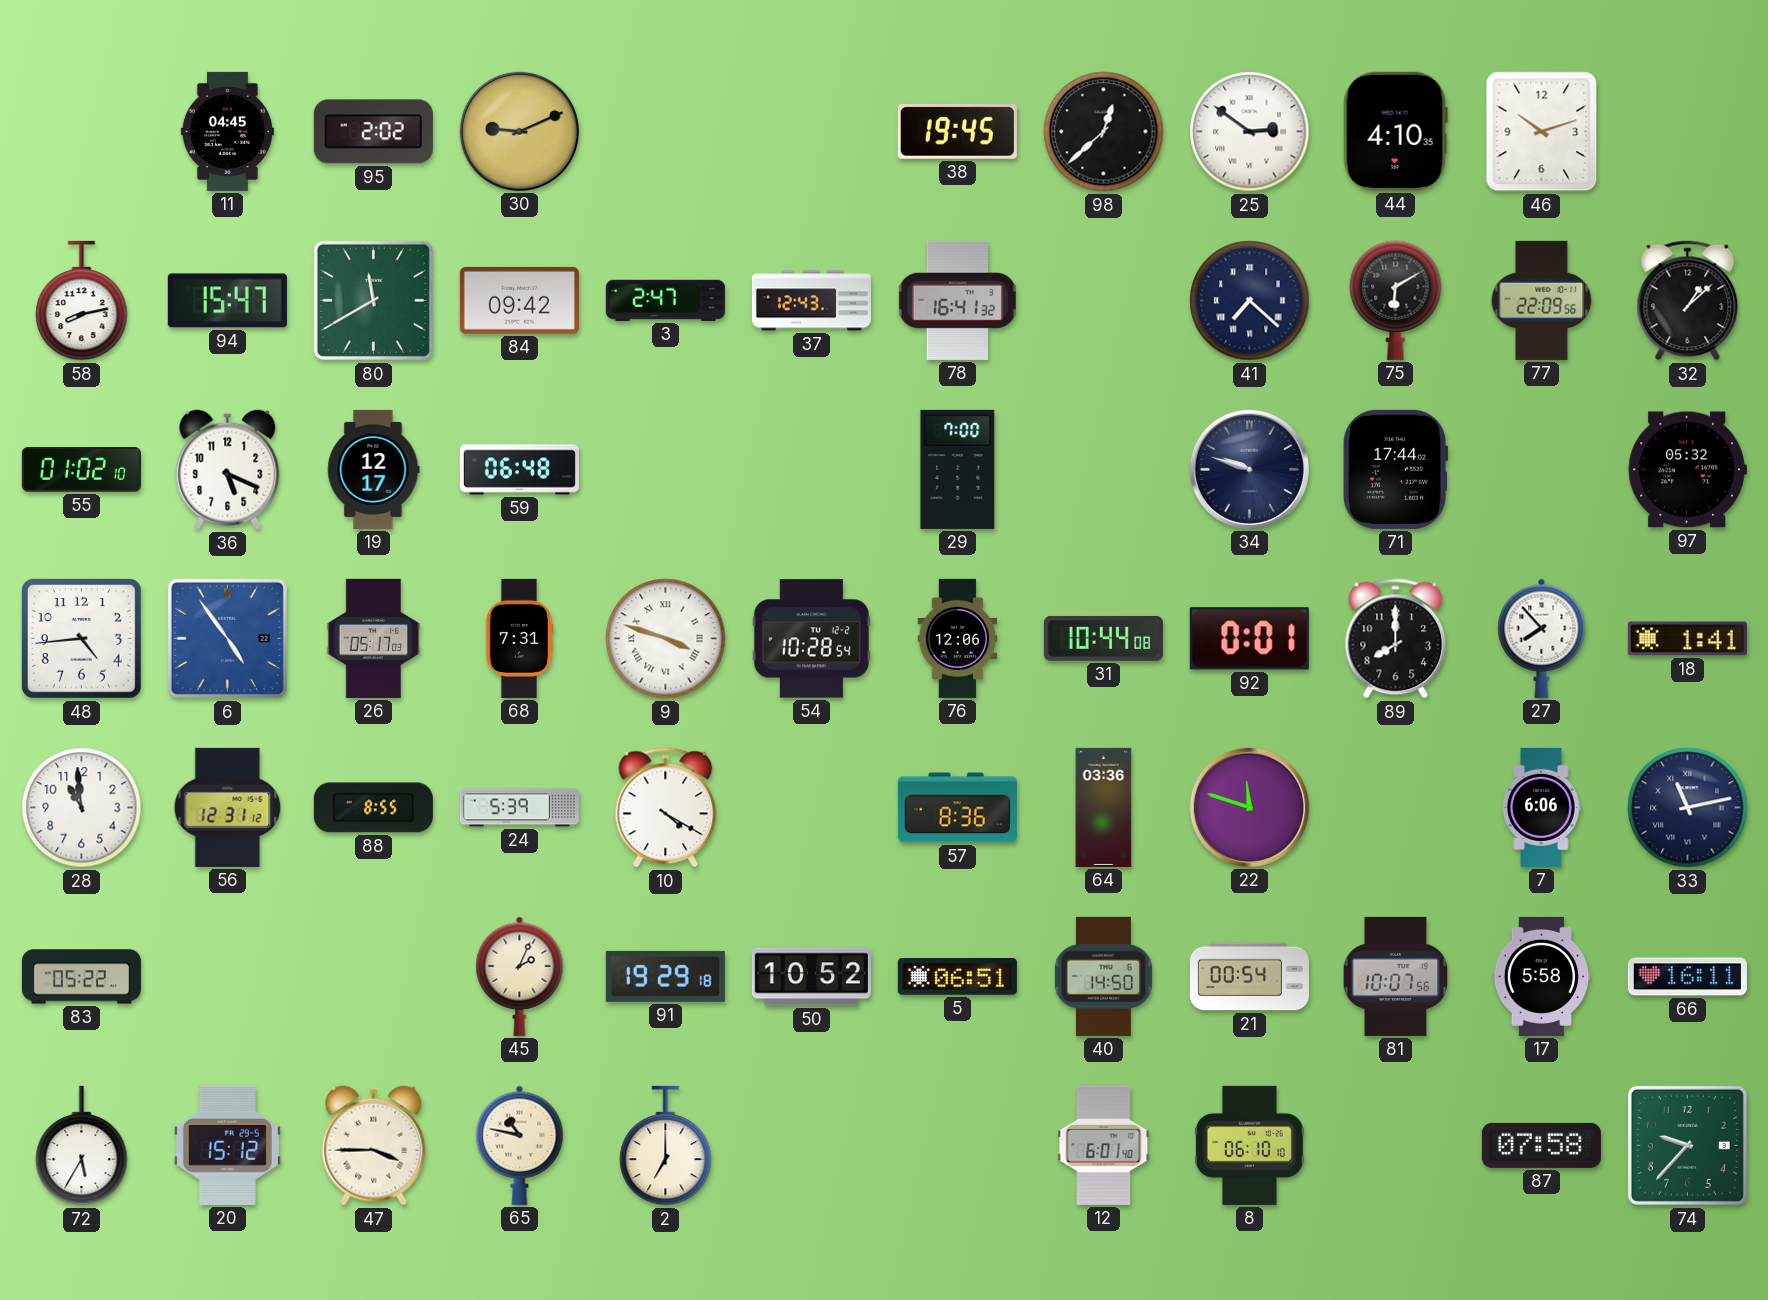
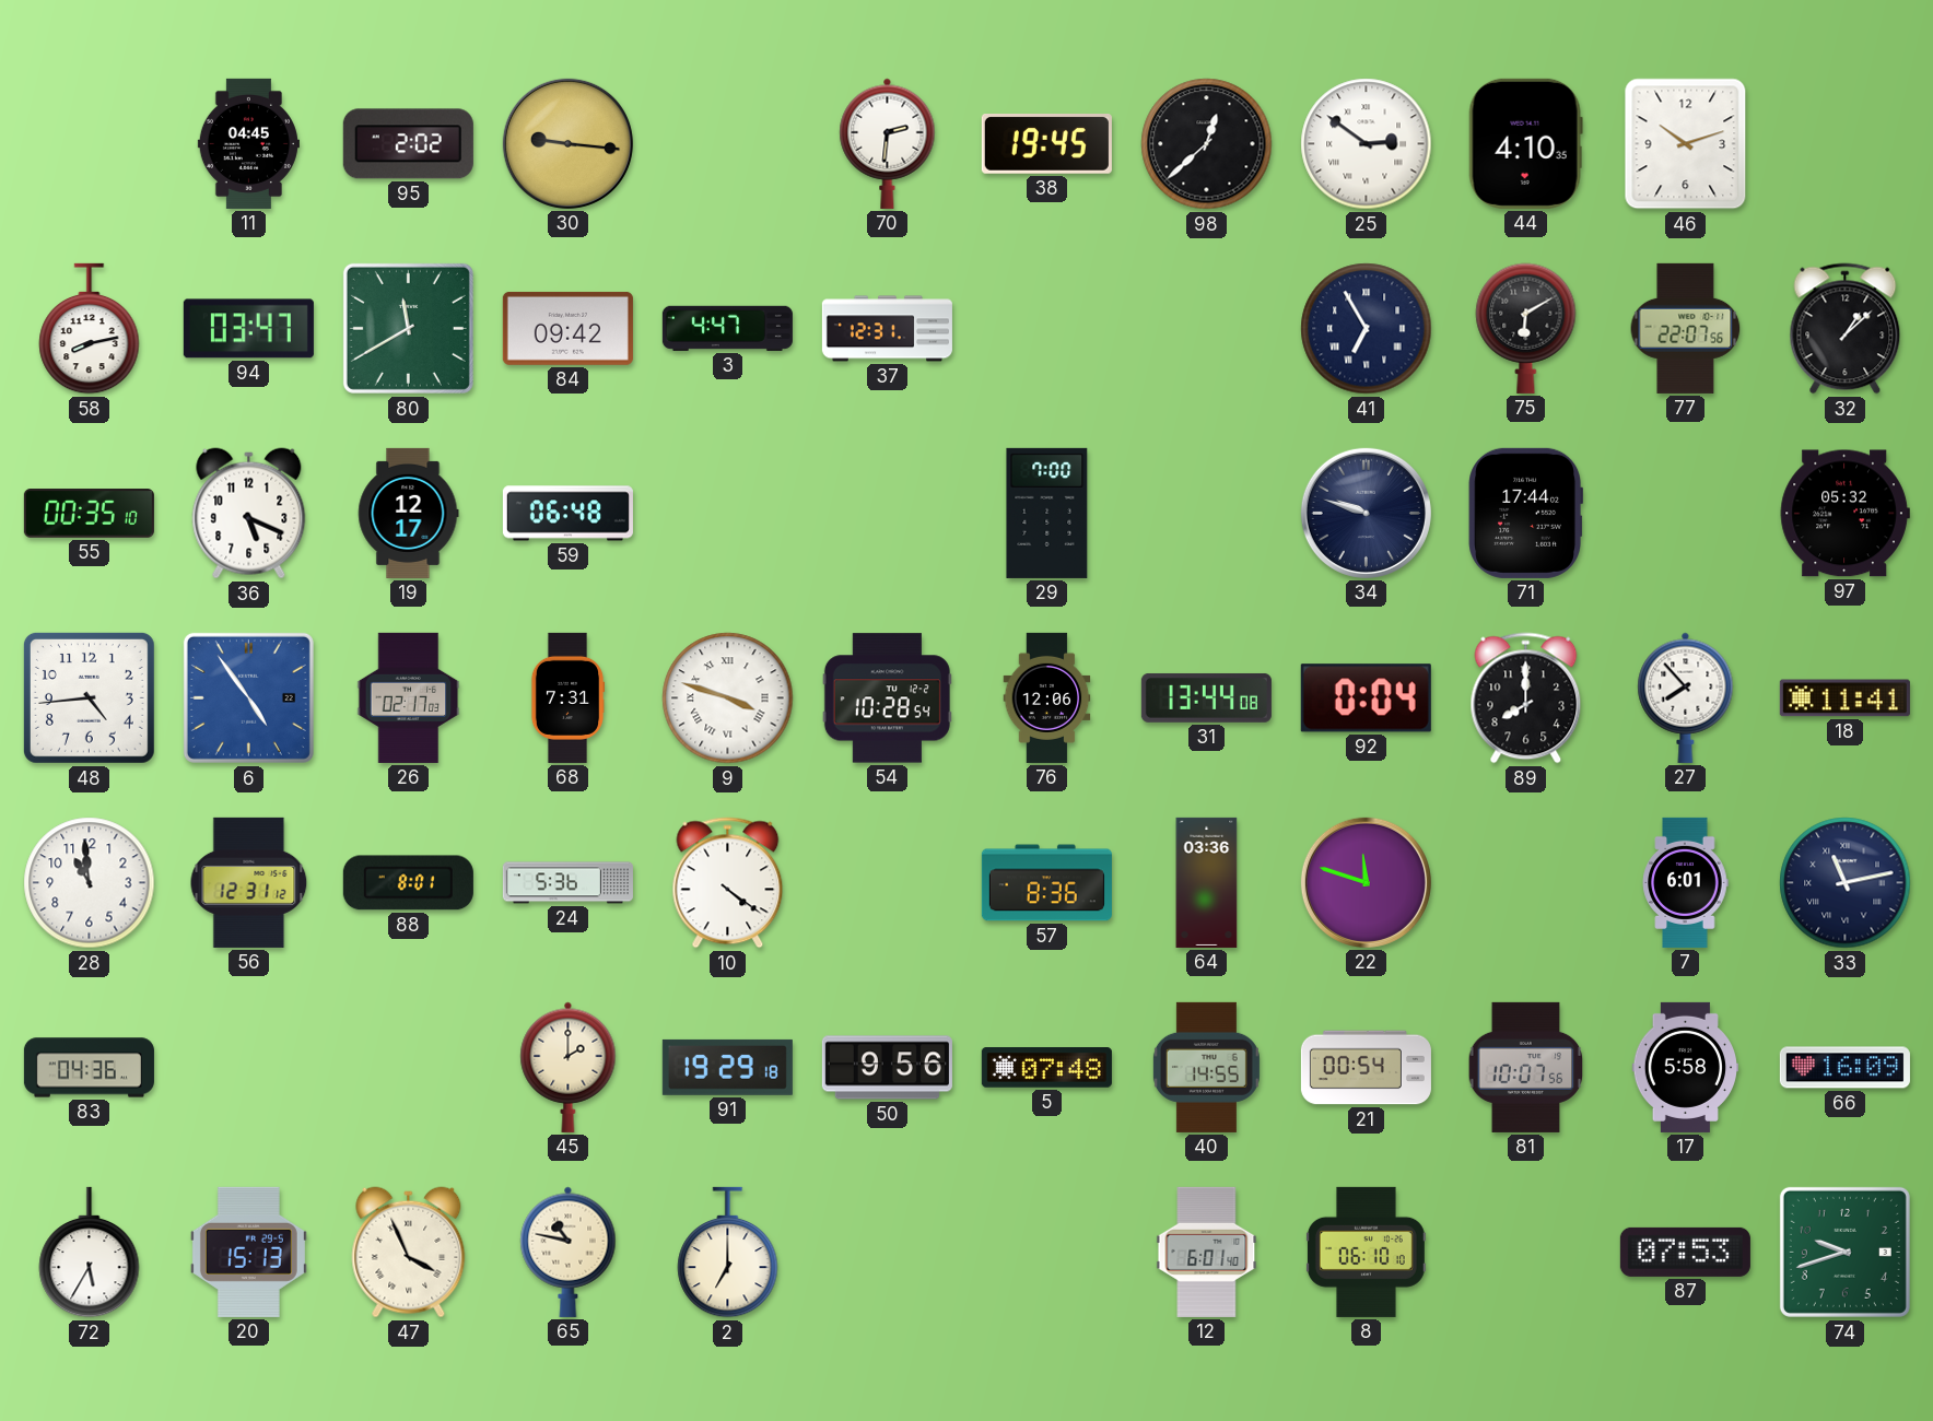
30: 9:11 -> 9:16 (567, 143)
70: none -> 2:31 (888, 143)
94: 15:47 -> 03:47 (248, 329)
3: 2:47 -> 4:47 (727, 328)
37: 12:43 -> 12:31 (887, 329)
78: 16:41 -> none (957, 300)
41: 7:22 -> 6:55 (1367, 329)
77: 22:09 -> 22:07 (1686, 328)
55: 01:02 -> 00:35 (89, 514)
26: 05:17 -> 02:17 (409, 697)
31: 10:44 -> 13:44 (1206, 697)
92: 0:01 -> 0:04 (1366, 698)
18: 1:41 -> 11:41 (1844, 698)
88: 8:55 -> 8:01 (408, 883)
24: 5:39 -> 5:36 (567, 883)
10: 4:20 -> 4:21 (728, 883)
7: 6:06 -> 6:01 (1685, 882)
83: 05:22 -> 04:36 (89, 1068)
45: 2:04 -> 2:00 (569, 1067)
50: 10:52 -> 9:56 (887, 1068)
5: 06:51 -> 07:48 (1046, 1068)
40: 14:50 -> 14:55 (1206, 1067)
66: 16:11 -> 16:09 (1844, 1068)
20: 15:12 -> 15:13 (248, 1252)
47: 3:45 -> 3:56 (409, 1253)
87: 07:58 -> 07:53 (1685, 1252)
74: 9:37 -> 9:42 (1844, 1252)
